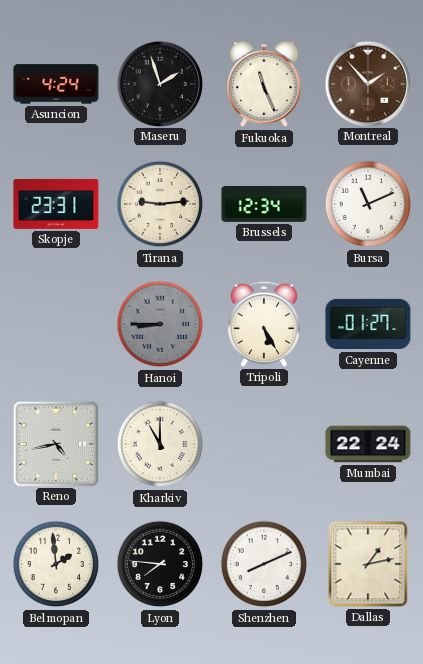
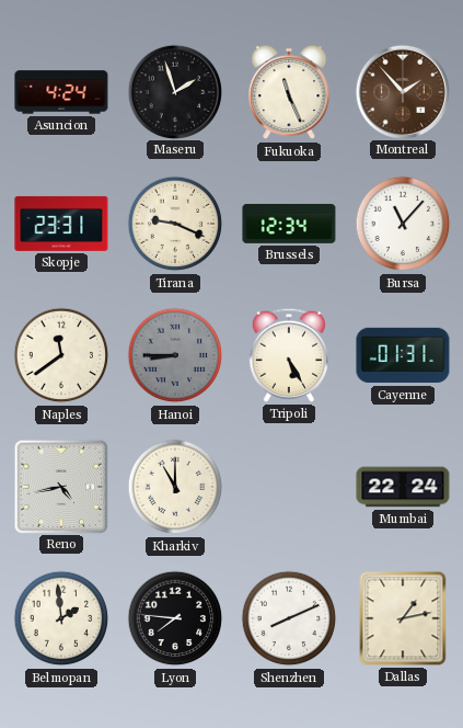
Tirana: 9:14 -> 9:19 (175, 224)
Bursa: 11:11 -> 11:07 (403, 224)
Naples: none -> 11:39 (61, 355)
Cayenne: 01:27 -> 01:31 (403, 355)
